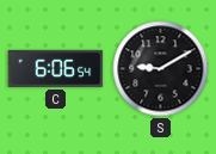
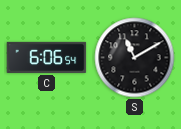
S: 9:10 -> 11:10 (135, 58)
